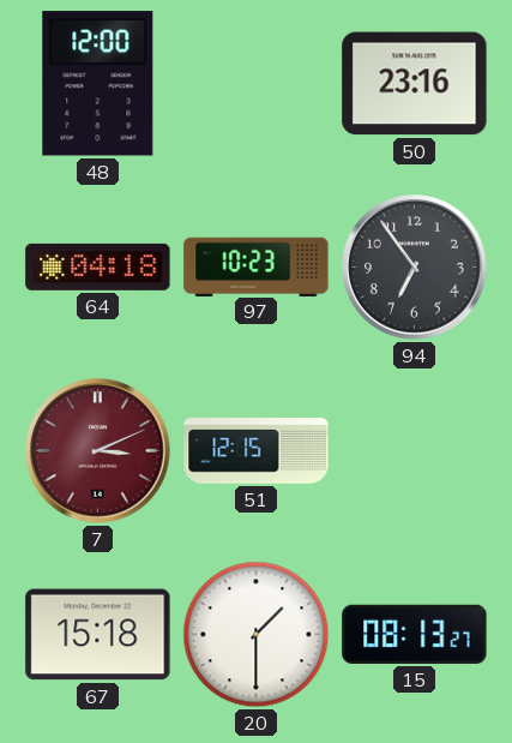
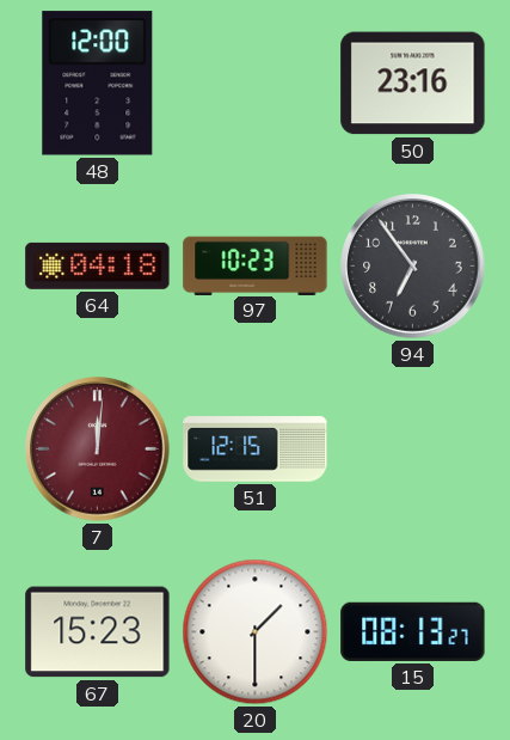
7: 3:11 -> 12:01 (98, 449)
67: 15:18 -> 15:23 (98, 632)
